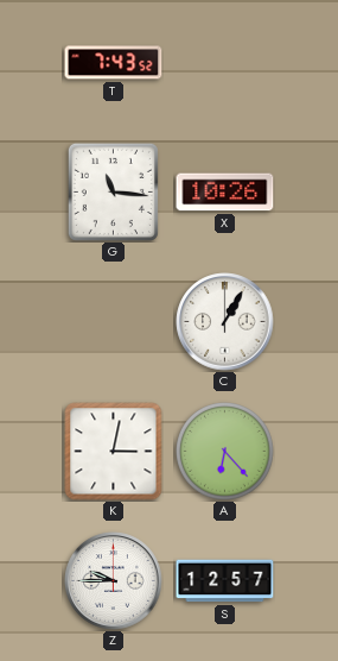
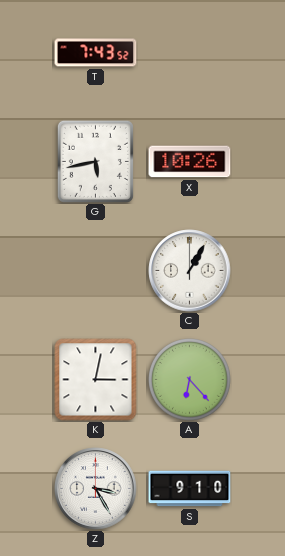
G: 11:16 -> 5:43 (95, 161)
Z: 9:45 -> 3:25 (96, 489)
S: 12:57 -> 9:10 (190, 489)
